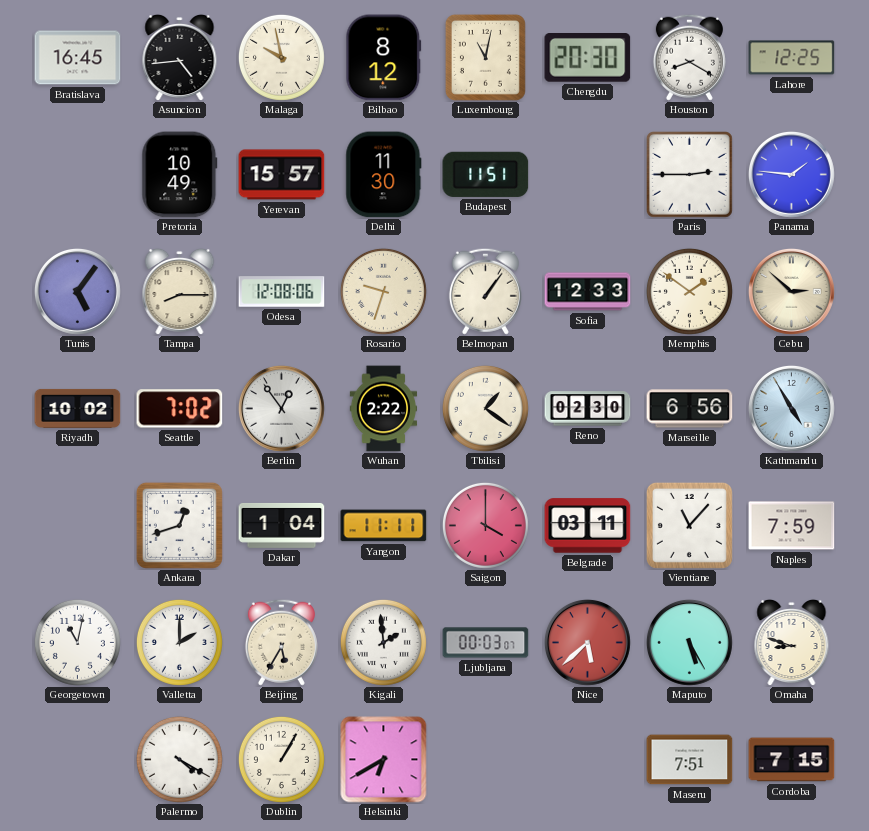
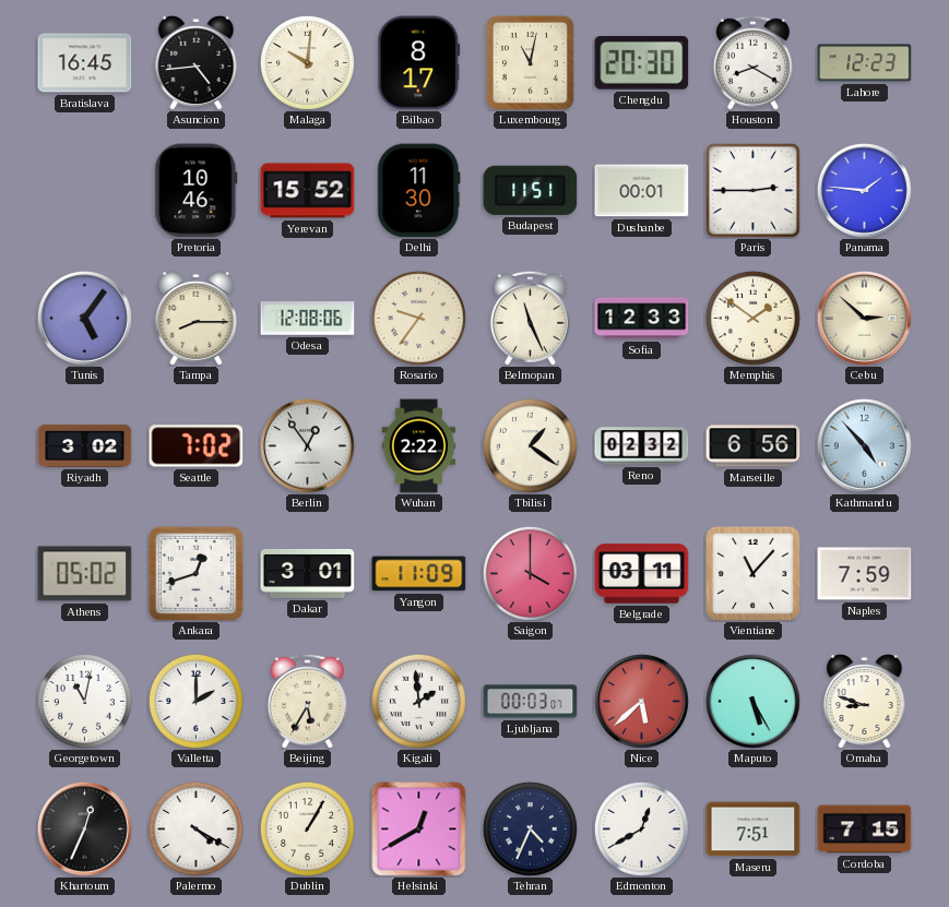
Malaga: 9:58 -> 10:01 (307, 62)
Bilbao: 8:12 -> 8:17 (419, 63)
Lahore: 12:25 -> 12:23 (865, 63)
Pretoria: 10:49 -> 10:46 (197, 191)
Yerevan: 15:57 -> 15:52 (308, 191)
Dushanbe: none -> 00:01 (642, 191)
Rosario: 9:33 -> 9:36 (418, 318)
Belmopan: 1:06 -> 11:26 (530, 318)
Riyadh: 10:02 -> 3:02 (85, 445)
Reno: 02:30 -> 02:32 (642, 446)
Kathmandu: 4:55 -> 4:53 (864, 445)
Athens: none -> 05:02 (85, 574)
Dakar: 1:04 -> 3:01 (308, 573)
Yangon: 11:11 -> 11:09 (419, 574)
Khartoum: none -> 12:34 (84, 828)
Helsinki: 6:40 -> 12:40 (419, 830)
Tehran: none -> 4:34 (530, 828)
Edmonton: none -> 12:40 (641, 828)
